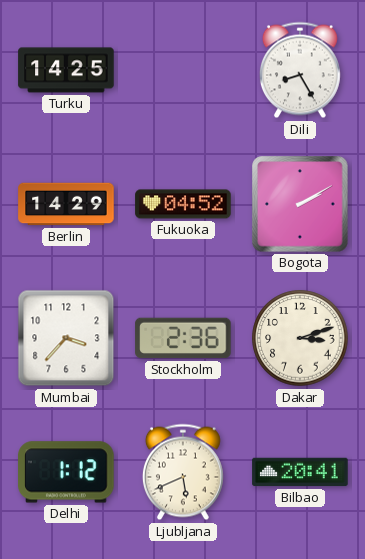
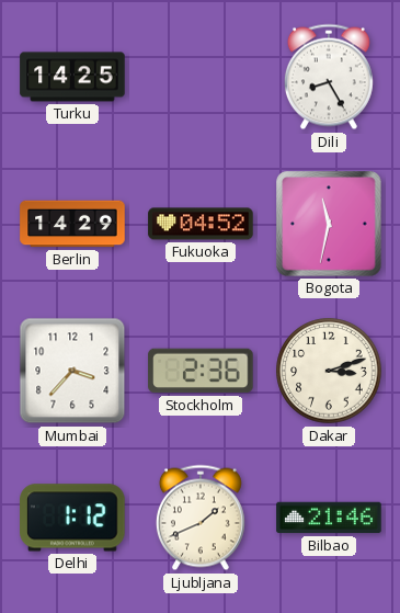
Bogota: 2:10 -> 11:32 (329, 224)
Ljubljana: 5:41 -> 1:41 (201, 518)
Bilbao: 20:41 -> 21:46 (329, 518)
